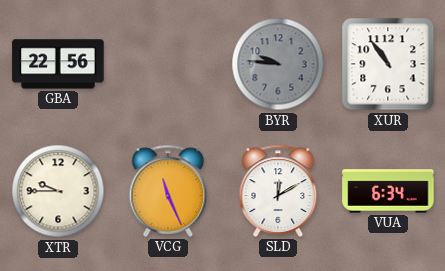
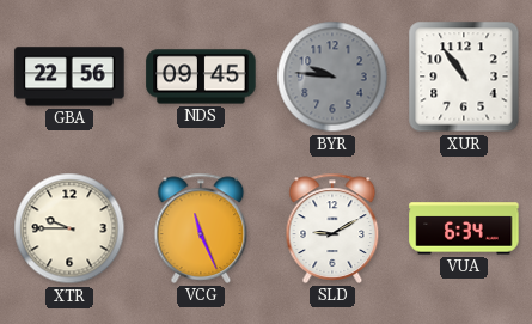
NDS: none -> 09:45 (201, 77)
SLD: 12:10 -> 9:10 (332, 228)
